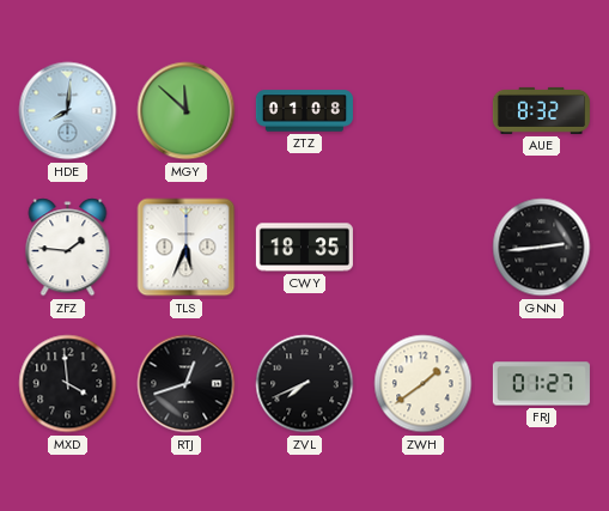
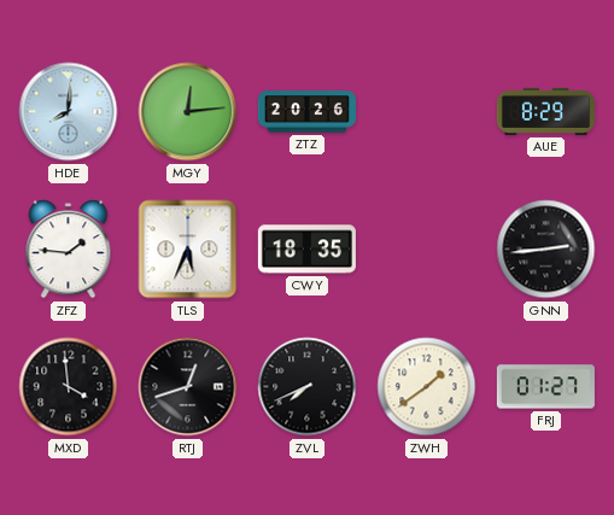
MGY: 11:52 -> 12:14 (188, 112)
ZTZ: 01:08 -> 20:26 (306, 112)
AUE: 8:32 -> 8:29 (545, 111)
